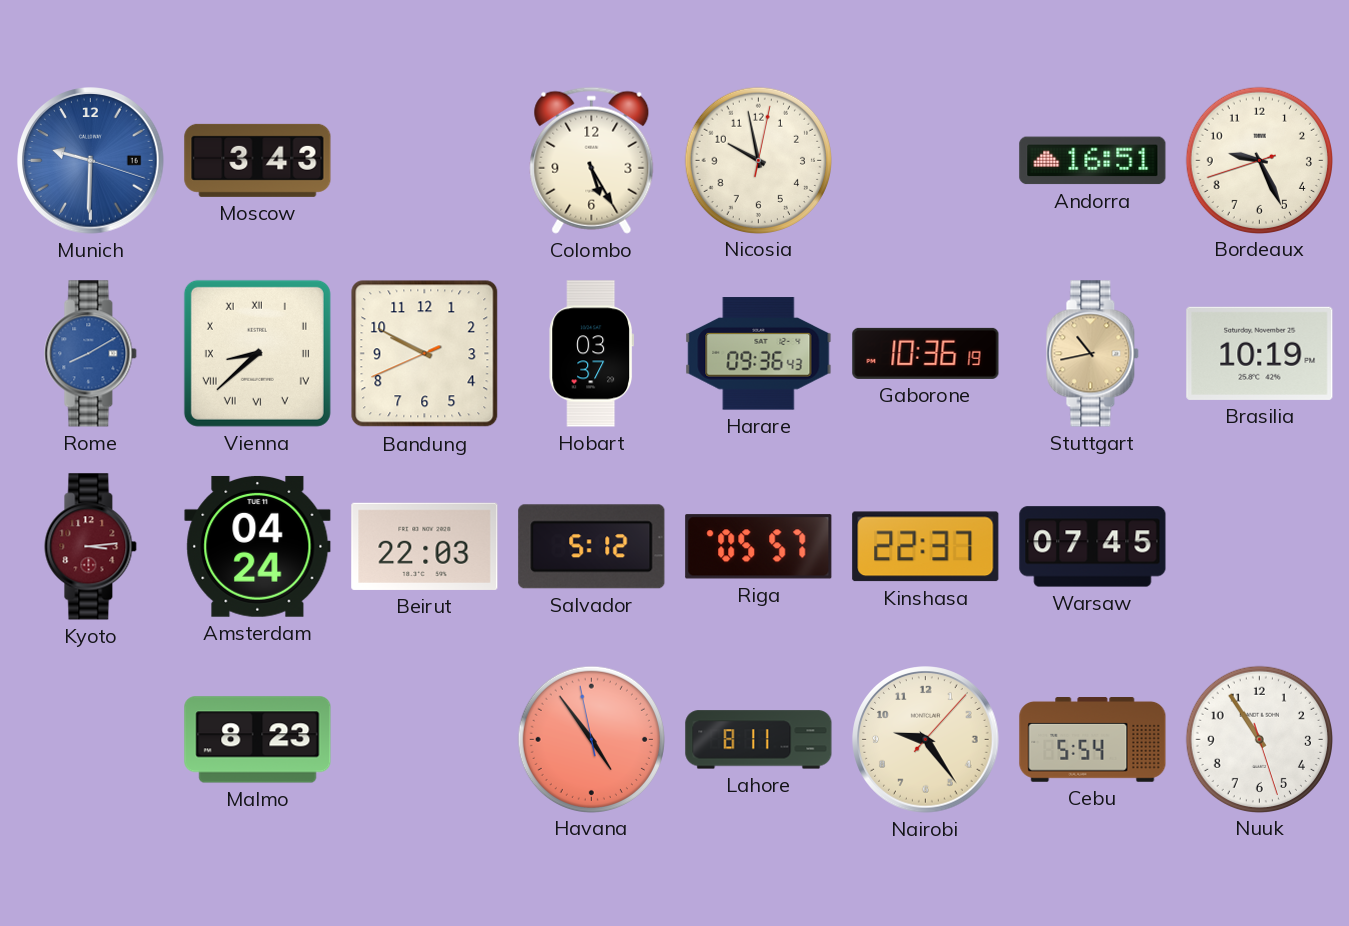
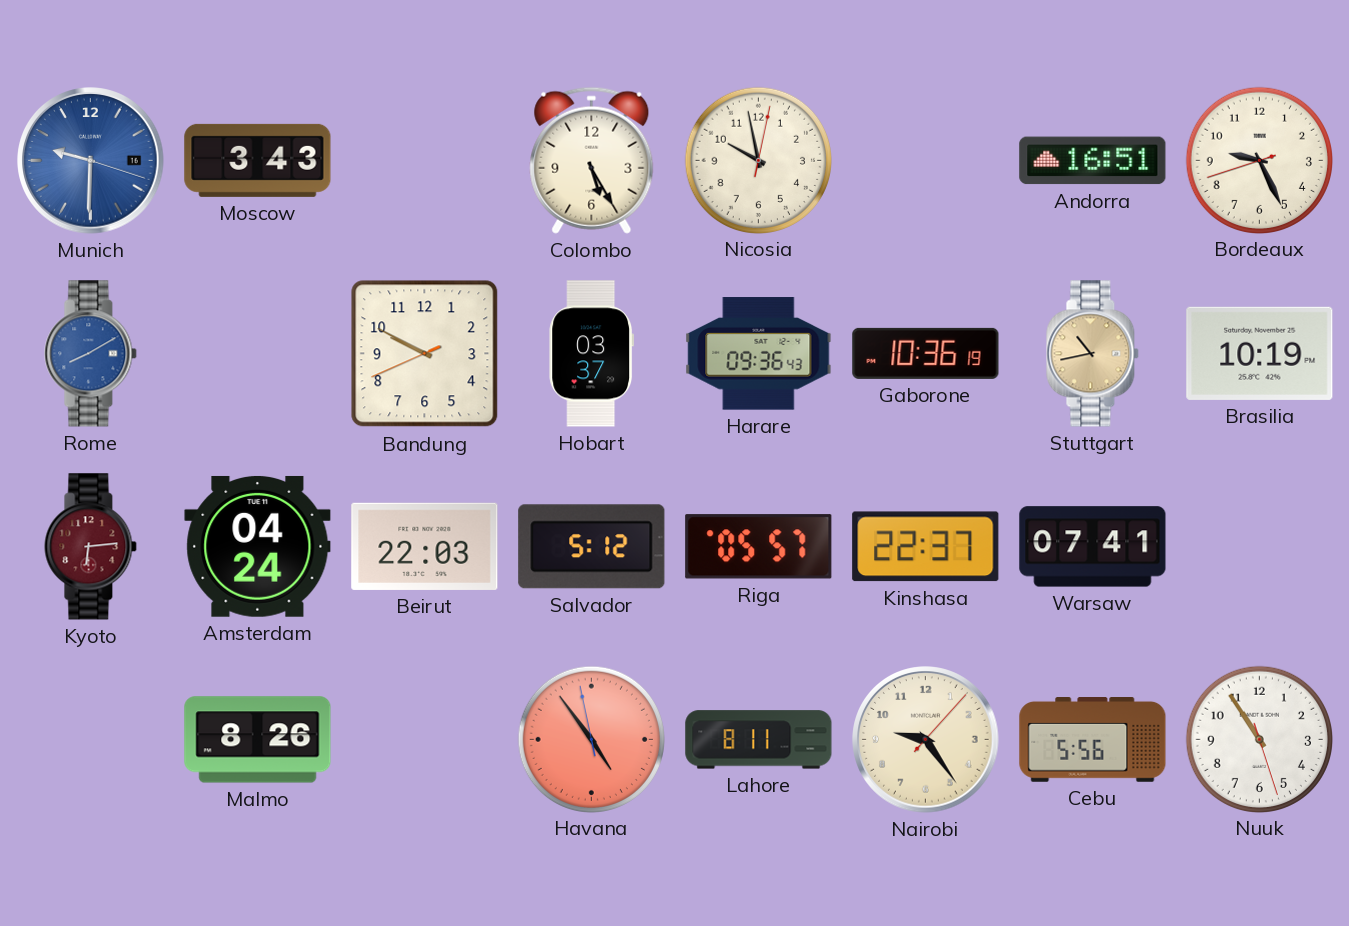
Vienna: 8:38 -> none (257, 353)
Kyoto: 3:14 -> 6:14 (91, 547)
Warsaw: 07:45 -> 07:41 (1093, 547)
Malmo: 8:23 -> 8:26 (258, 740)
Cebu: 5:54 -> 5:56 (1093, 740)
